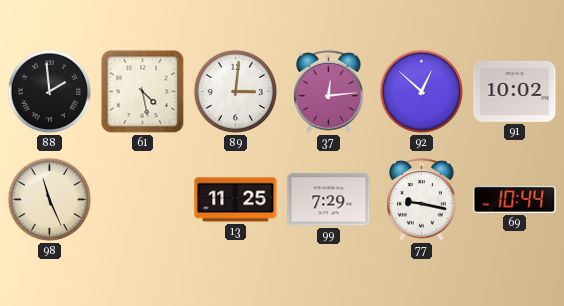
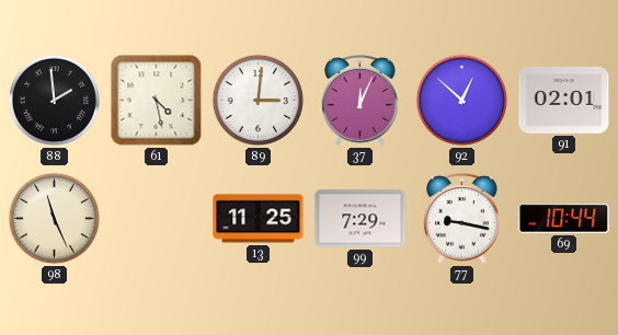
37: 12:14 -> 12:04 (360, 101)
91: 10:02 -> 02:01 (564, 100)
